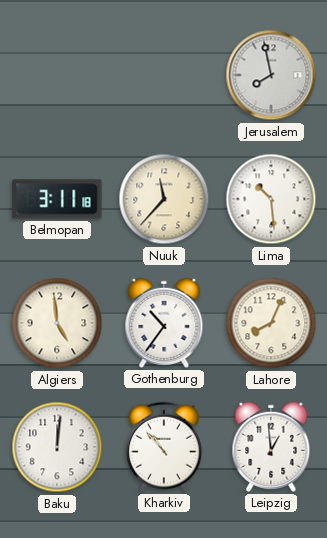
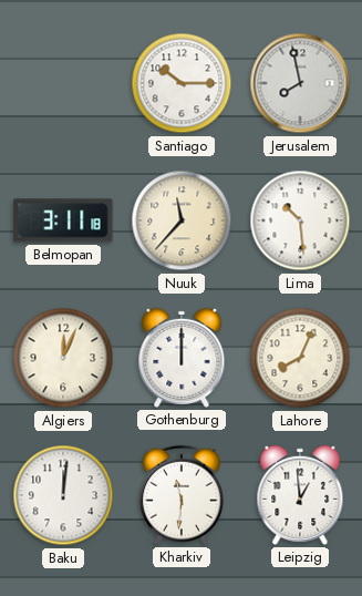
Santiago: none -> 10:15 (182, 83)
Algiers: 4:59 -> 12:04 (63, 358)
Gothenburg: 10:36 -> 12:00 (182, 358)
Kharkiv: 10:53 -> 11:31 (182, 495)
